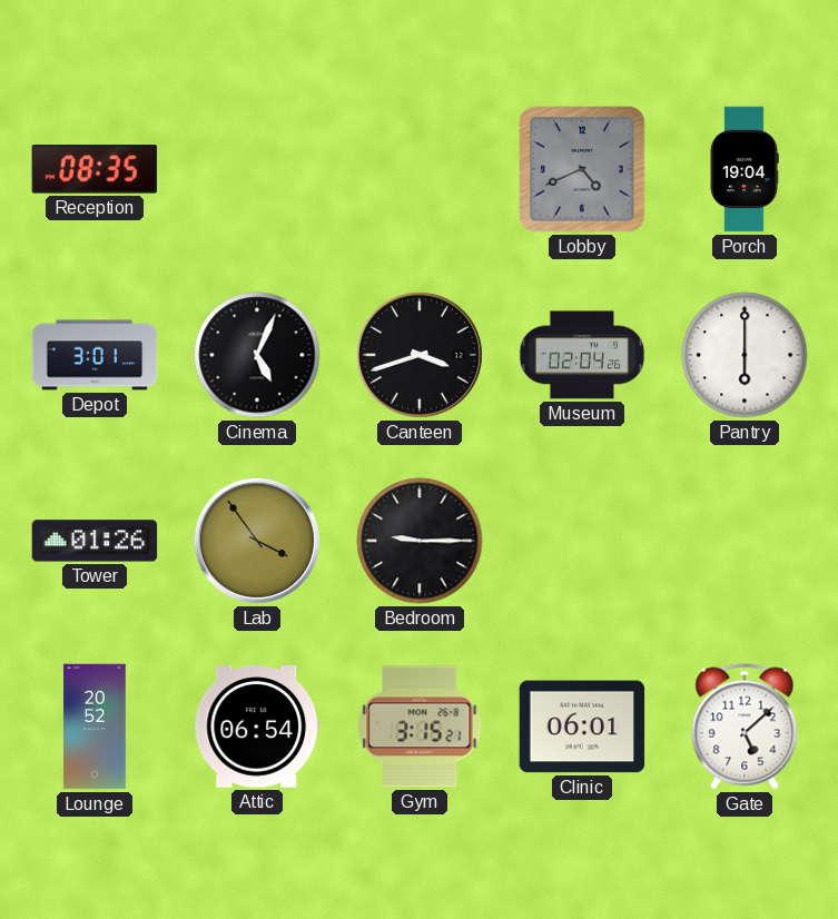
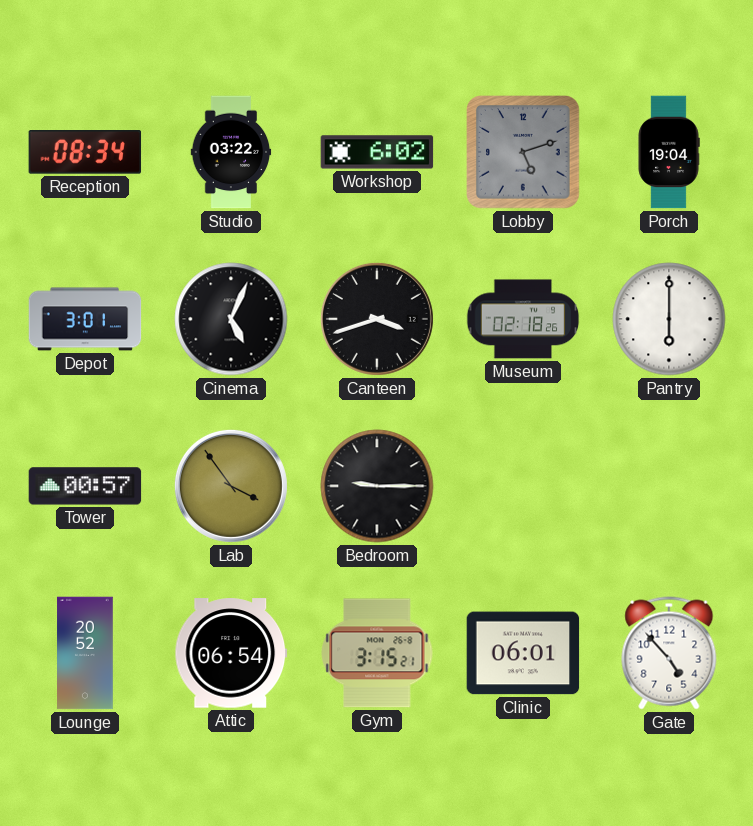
Reception: 08:35 -> 08:34 (85, 153)
Studio: none -> 03:22 (231, 152)
Workshop: none -> 6:02 (377, 152)
Lobby: 4:41 -> 5:12 (523, 152)
Museum: 02:04 -> 02:18 (523, 319)
Tower: 01:26 -> 00:57 (85, 486)
Gate: 5:08 -> 4:53 (669, 653)
